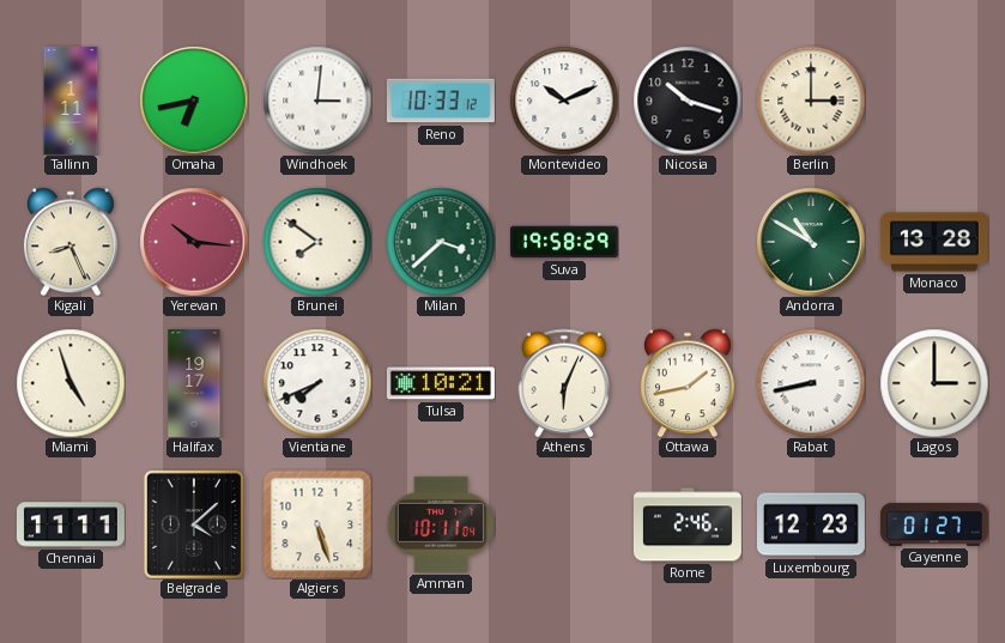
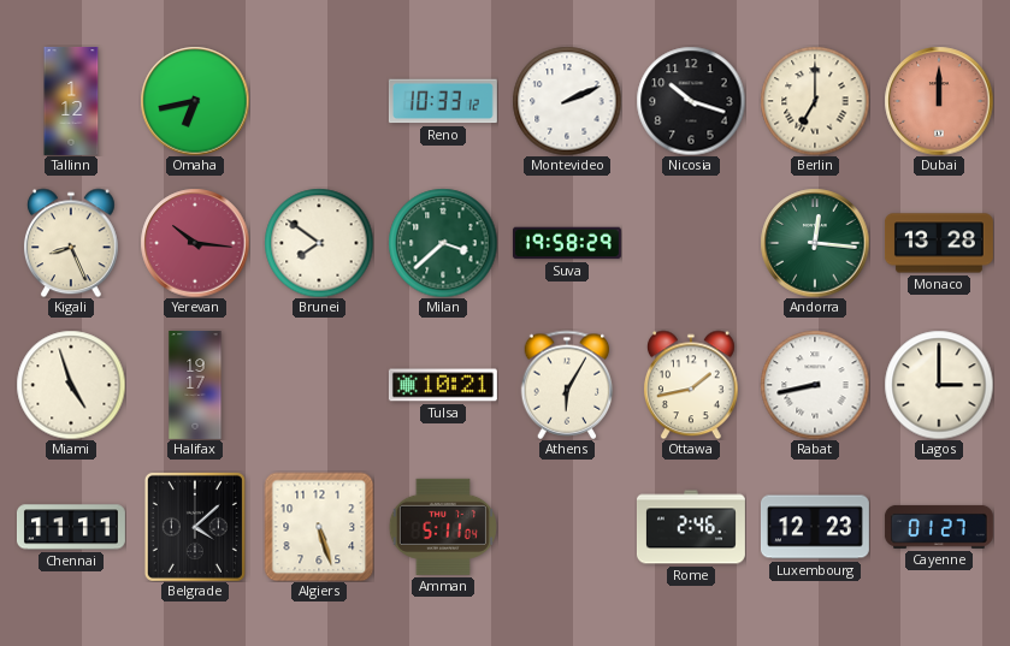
Tallinn: 1:11 -> 1:12 (71, 101)
Windhoek: 3:01 -> none (317, 101)
Montevideo: 10:11 -> 2:11 (567, 101)
Berlin: 3:00 -> 7:00 (815, 101)
Dubai: none -> 12:00 (939, 101)
Andorra: 10:50 -> 12:16 (815, 243)
Vientiane: 7:41 -> none (317, 383)
Athens: 6:04 -> 6:05 (567, 385)
Amman: 10:11 -> 5:11 (443, 527)
